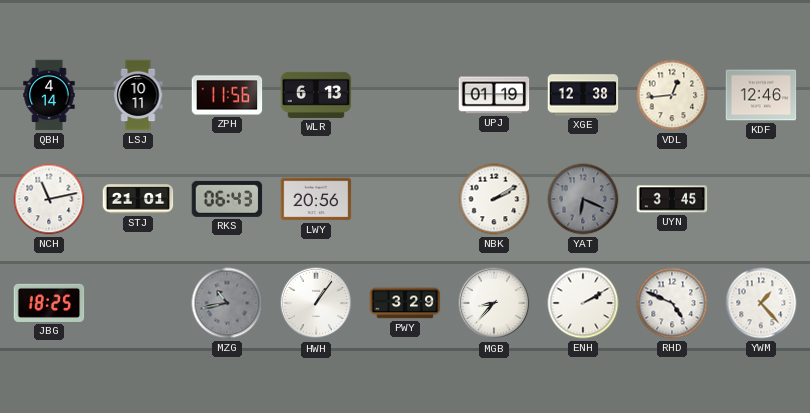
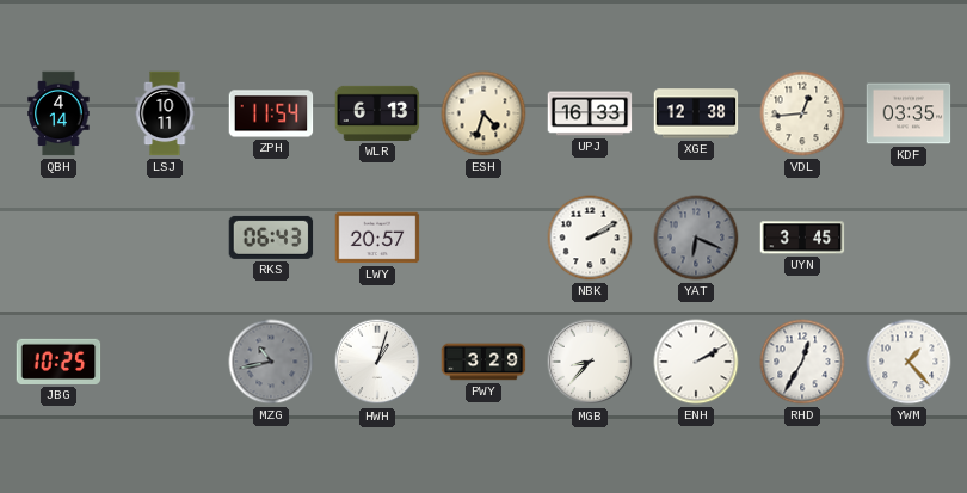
ZPH: 11:56 -> 11:54 (271, 113)
ESH: none -> 4:33 (483, 113)
UPJ: 01:19 -> 16:33 (590, 113)
KDF: 12:46 -> 03:35 (909, 113)
NCH: 11:13 -> none (49, 199)
STJ: 21:01 -> none (138, 199)
LWY: 20:56 -> 20:57 (377, 238)
JBG: 18:25 -> 10:25 (58, 362)
HWH: 1:06 -> 1:03 (377, 362)
RHD: 4:49 -> 12:35 (802, 362)
